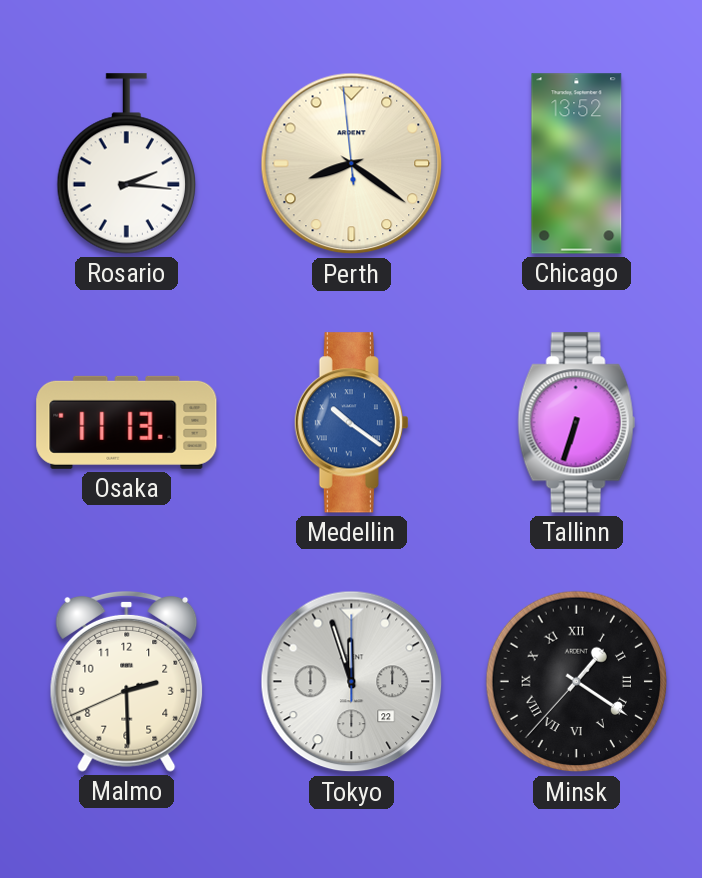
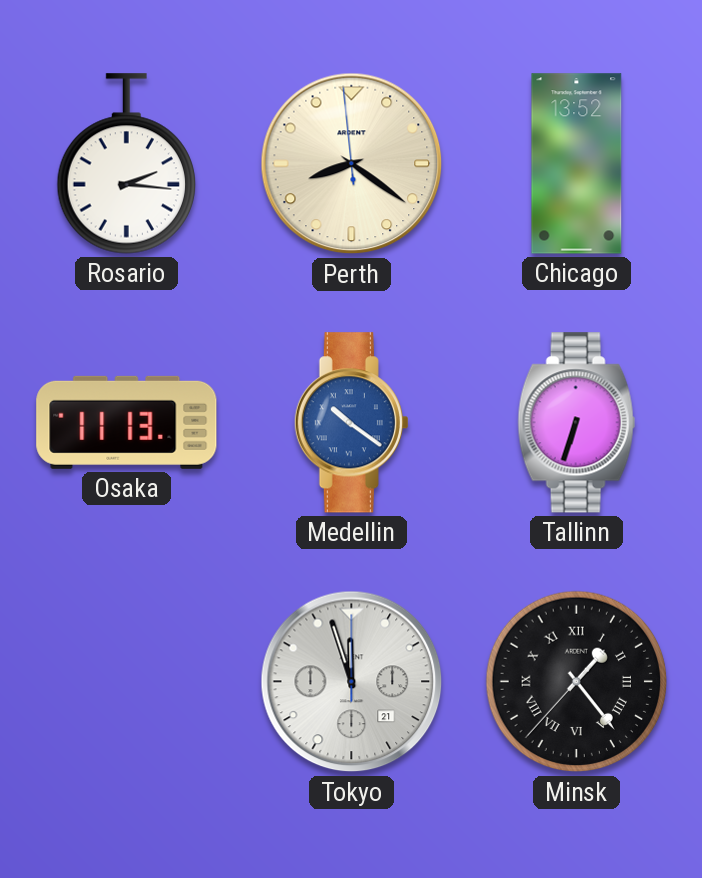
Malmo: 2:29 -> none (127, 681)
Tokyo date: 22 -> 21 (352, 682)
Minsk: 1:20 -> 1:23 (577, 682)
